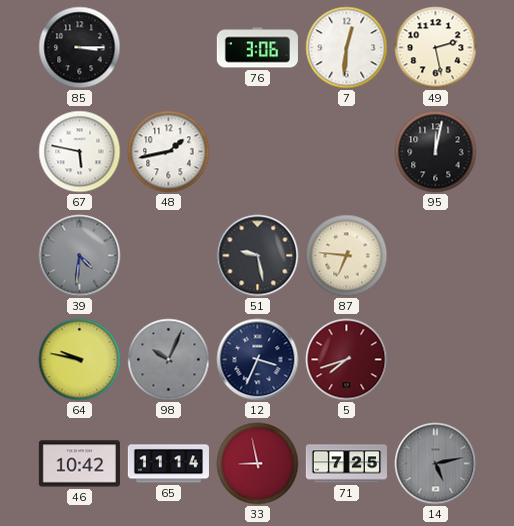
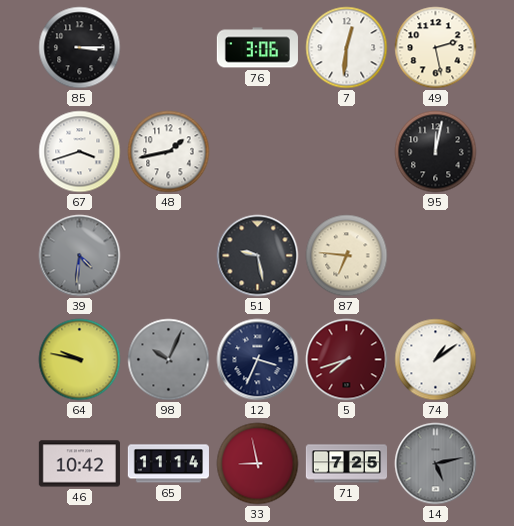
67: 5:47 -> 3:42 (80, 152)
74: none -> 1:09 (436, 360)
